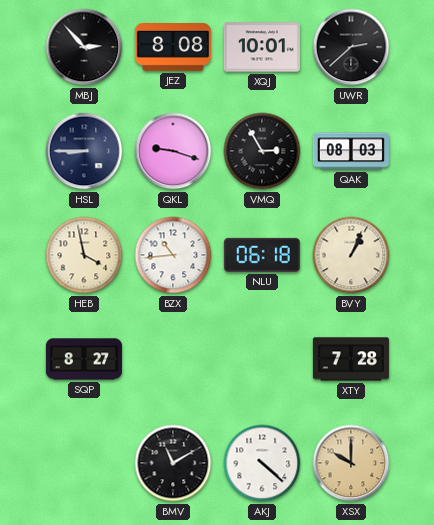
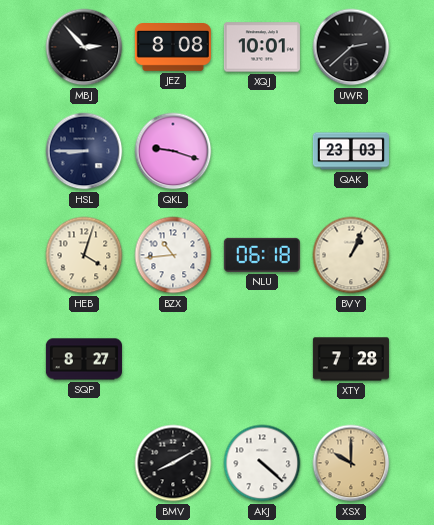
VMQ: 2:55 -> none (262, 151)
QAK: 08:03 -> 23:03 (351, 151)
HEB: 3:58 -> 4:03 (84, 255)
BMV: 11:10 -> 8:10 (173, 463)
